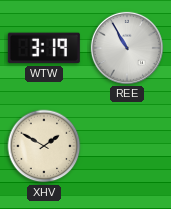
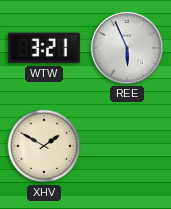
WTW: 3:19 -> 3:21 (44, 48)
REE: 10:55 -> 5:56 (127, 48)
